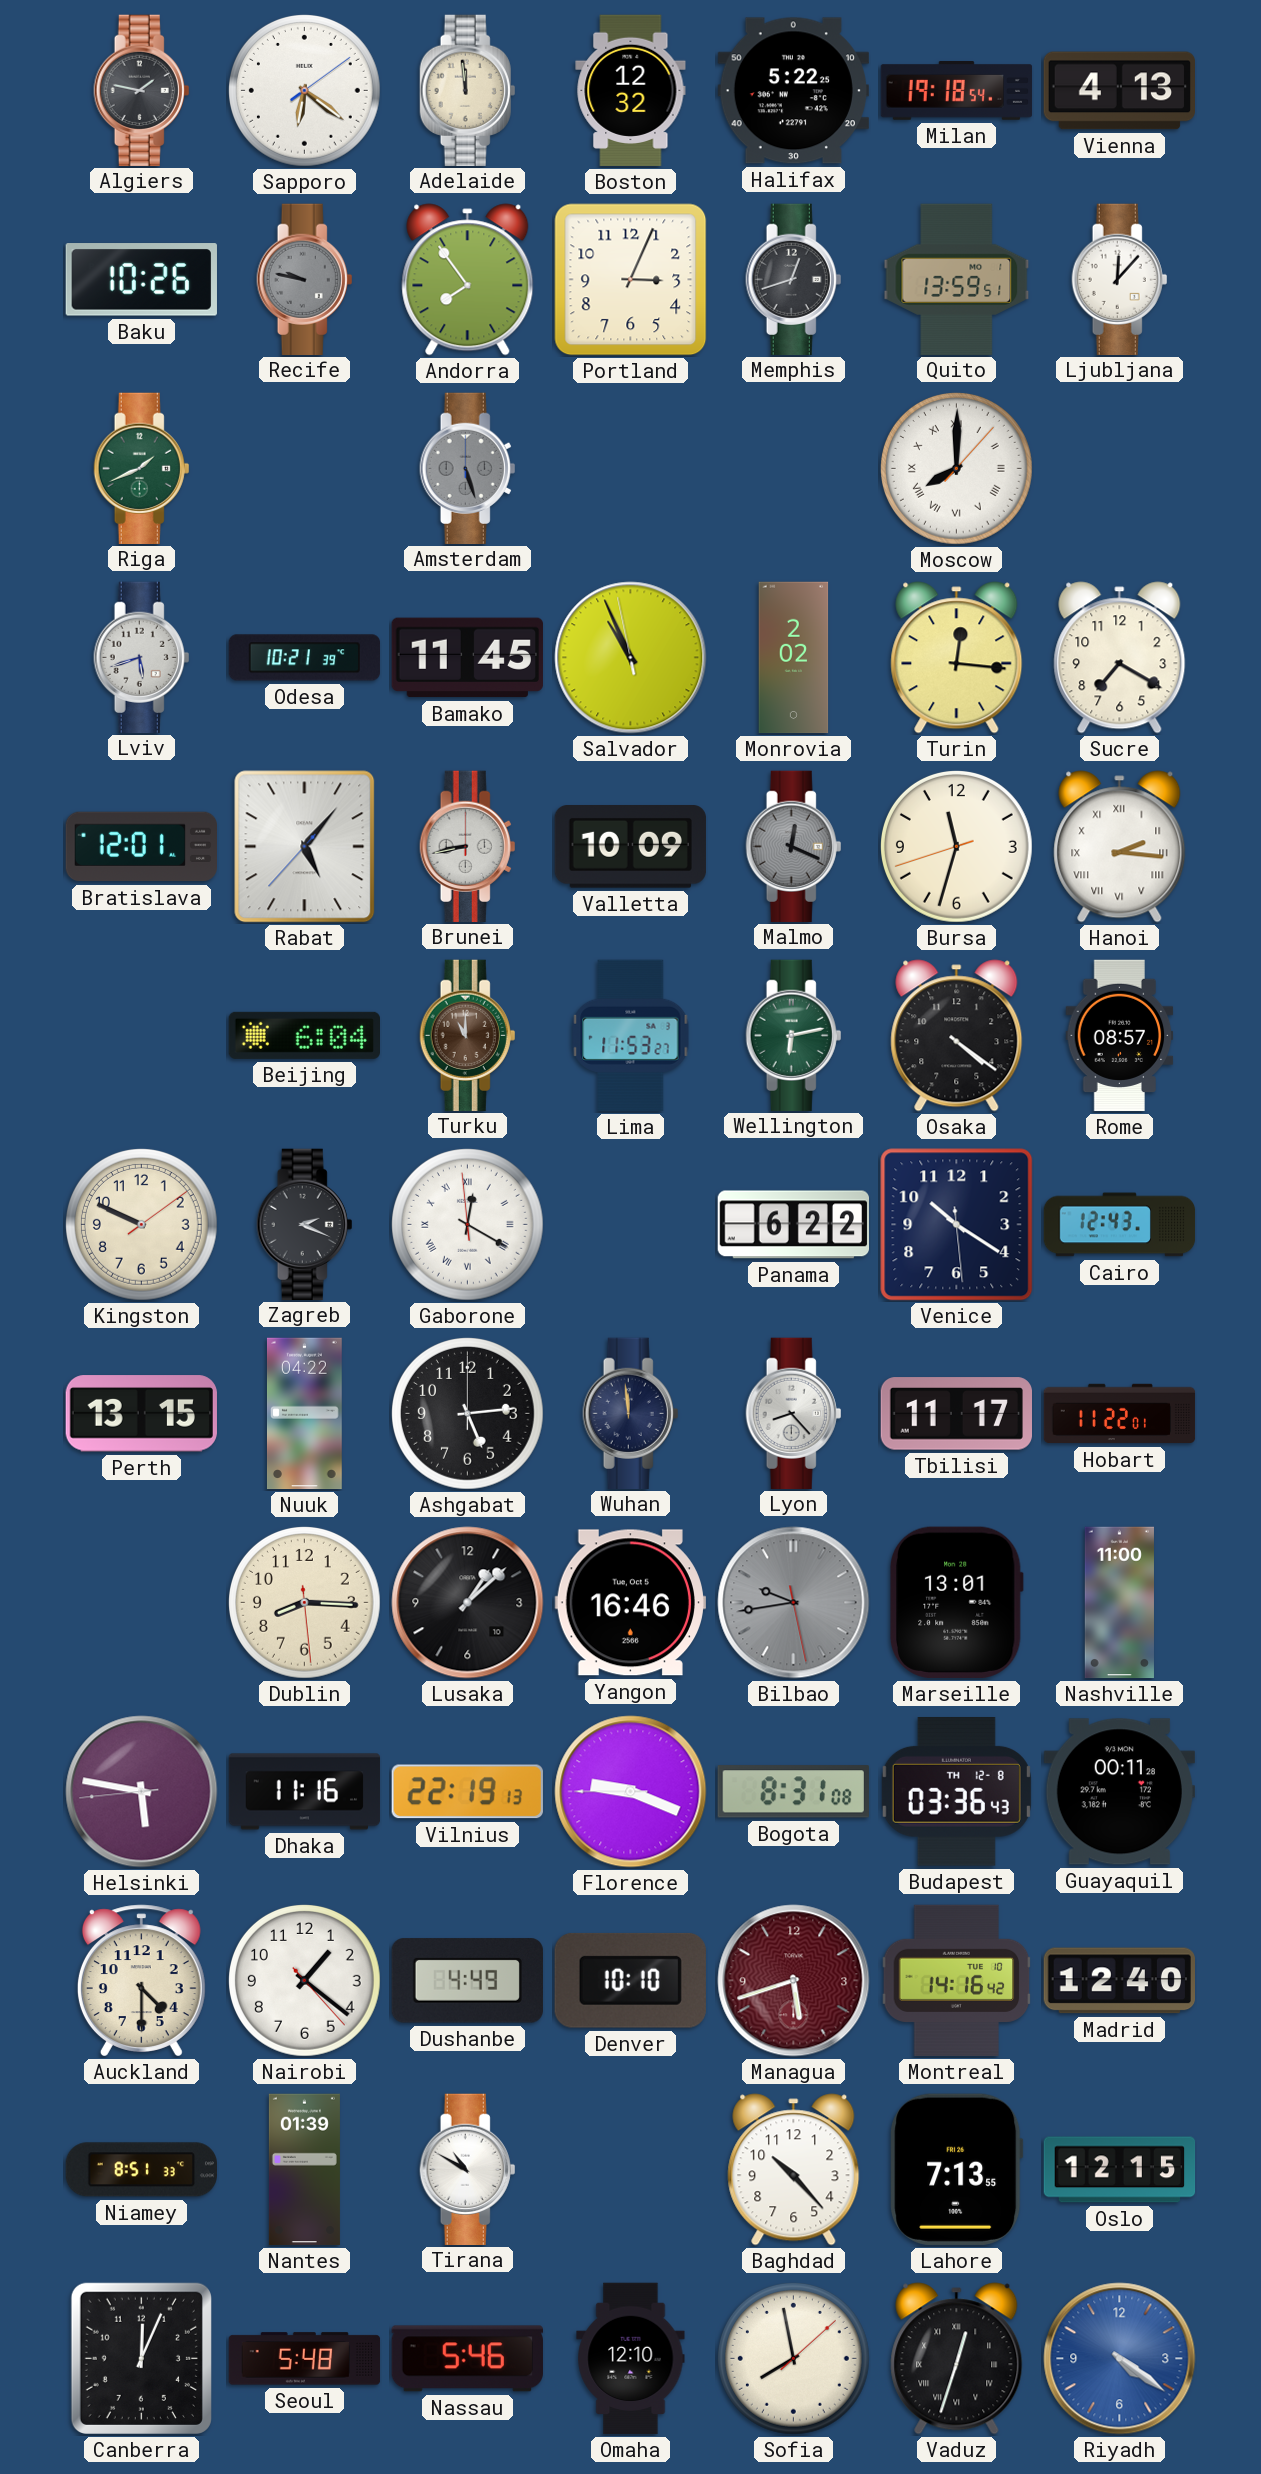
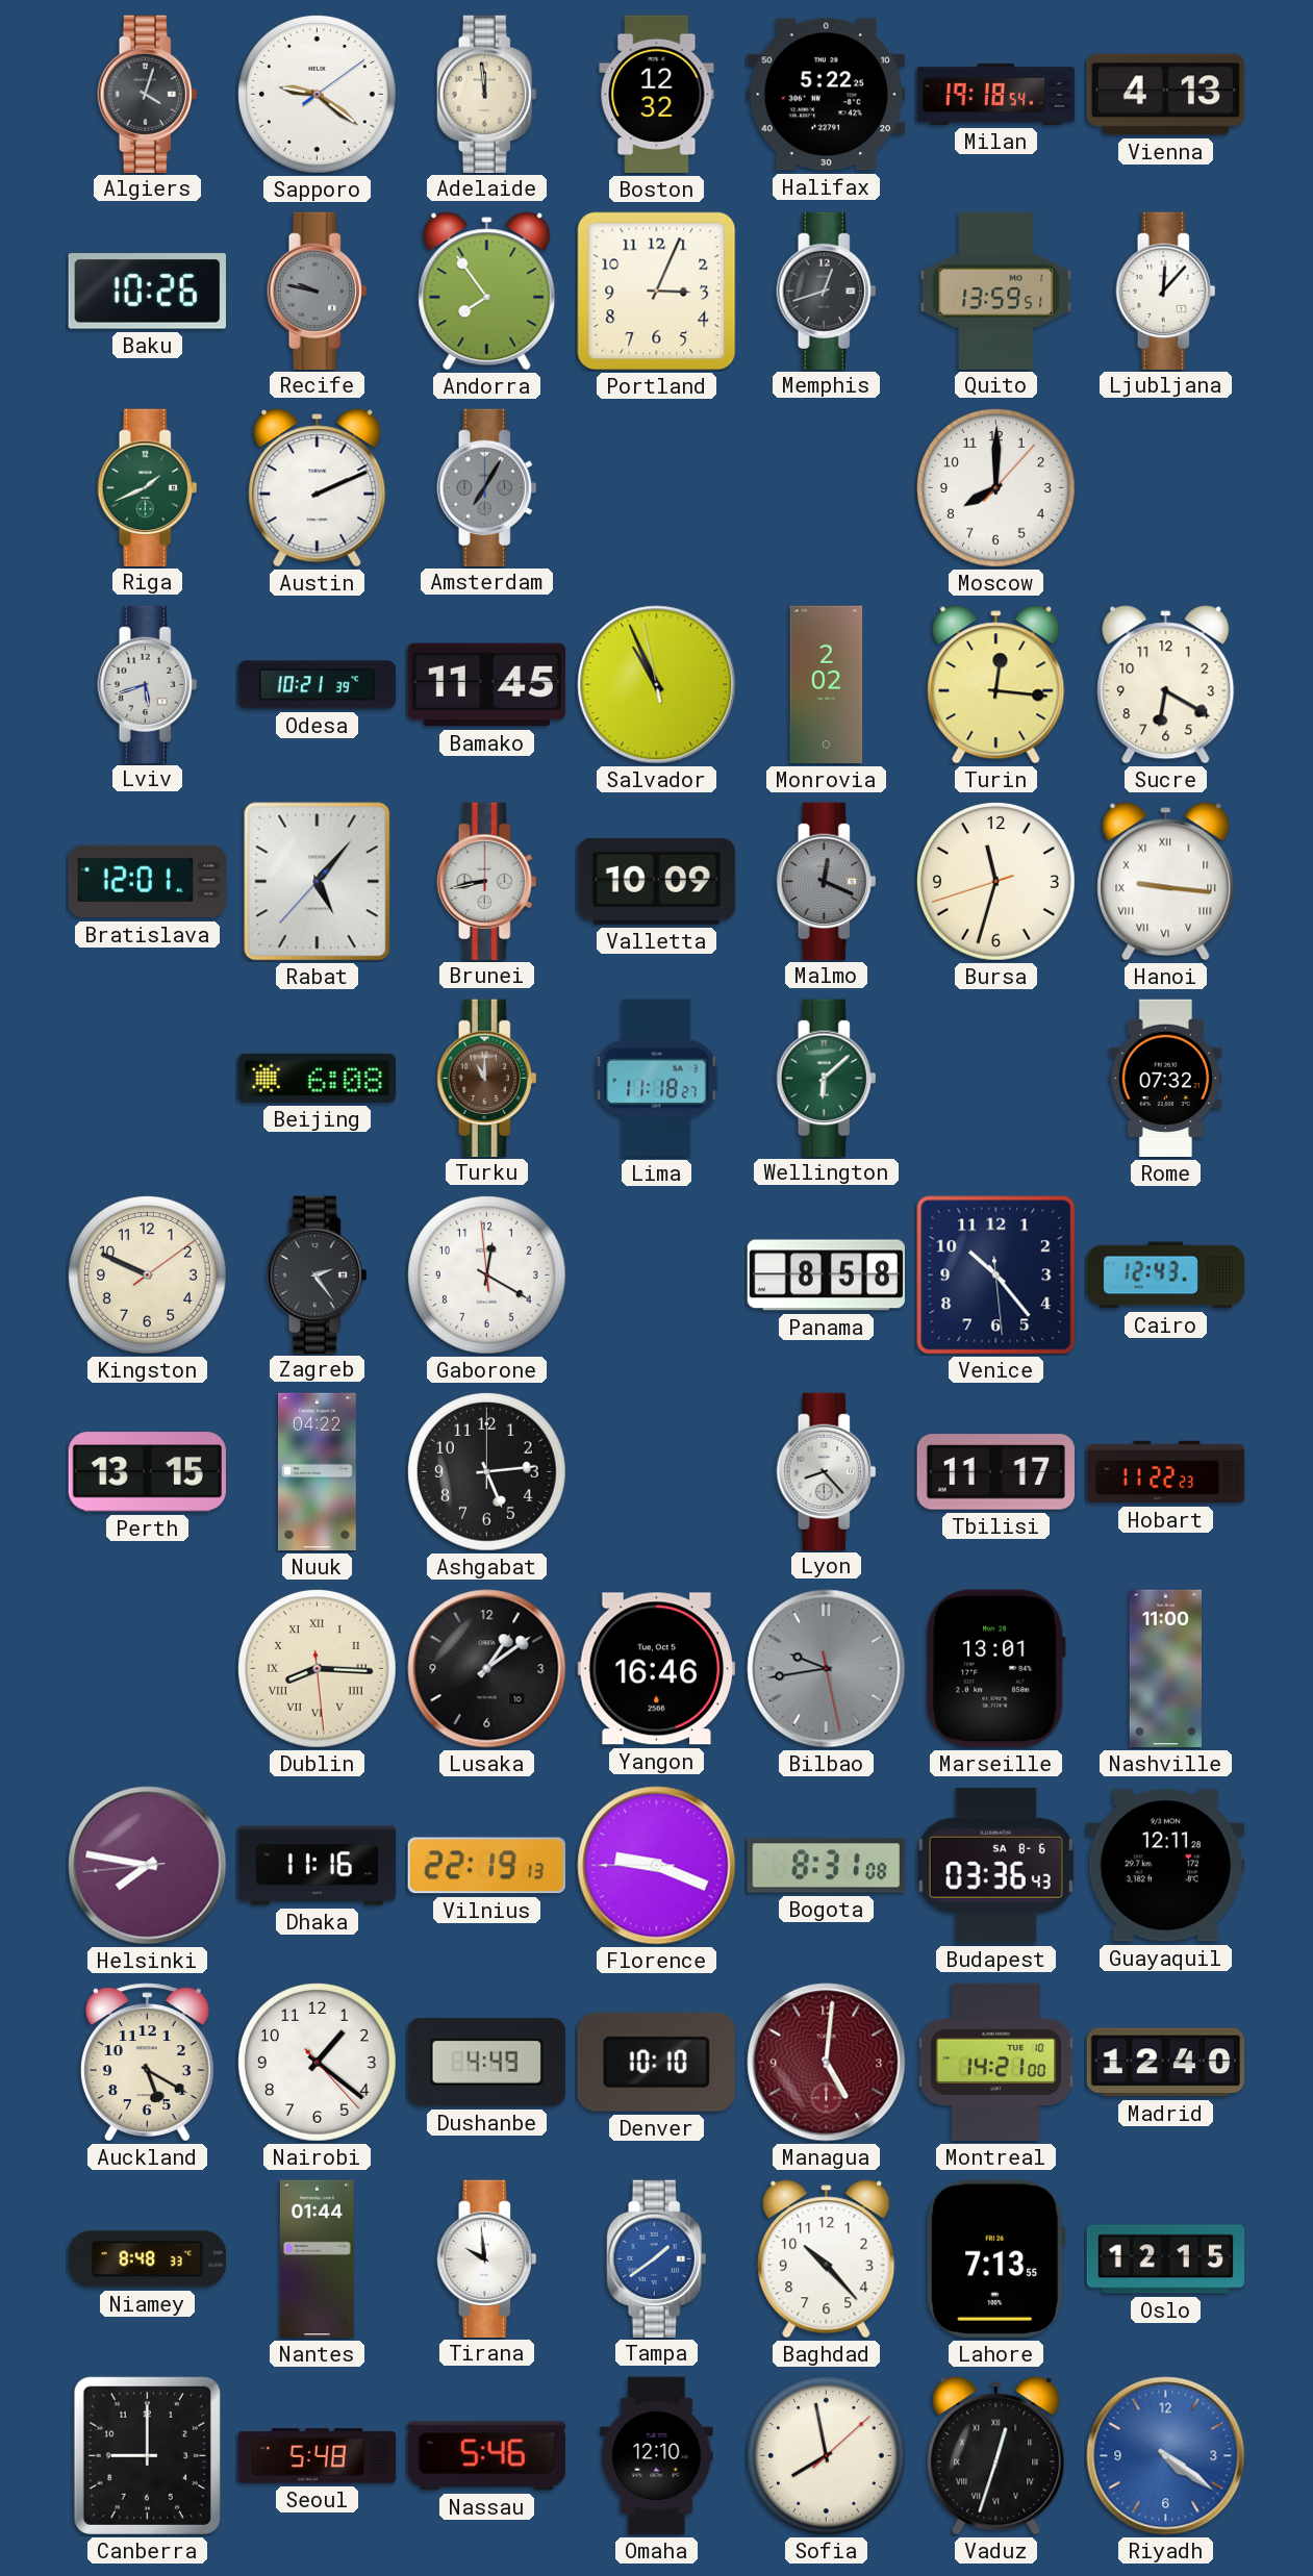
Algiers: 1:47 -> 4:03 (148, 94)
Sapporo: 6:21 -> 9:21 (317, 94)
Austin: none -> 2:11 (318, 488)
Amsterdam: 5:27 -> 7:05 (487, 487)
Moscow numerals: Roman -> Arabic (995, 487)
Sucre: 7:20 -> 6:20 (1166, 685)
Hanoi: 2:16 -> 9:16 (1166, 882)
Beijing: 6:04 -> 6:08 (317, 1078)
Lima: 11:53 -> 11:18 (657, 1079)
Wellington: 6:13 -> 6:08 (827, 1078)
Osaka: 4:21 -> none (957, 1036)
Rome: 08:57 -> 07:32 (1166, 1079)
Zagreb: 2:19 -> 2:24 (318, 1274)
Gaborone numerals: Roman -> Arabic (486, 1274)
Panama: 6:22 -> 8:58 (826, 1276)
Venice: 10:20 -> 10:23 (996, 1276)
Wuhan: 11:59 -> none (631, 1413)
Hobart: 11:22:01 -> 11:22:23 (1166, 1472)
Dublin numerals: Arabic -> Roman (317, 1668)
Lusaka: 1:08 -> 1:09 (487, 1669)
Helsinki: 5:46 -> 7:46 (148, 1866)
Budapest date: TH 12-8 -> SA 8-6 (995, 1866)
Guayaquil: 00:11 -> 12:11 (1165, 1866)
Auckland: 4:30 -> 5:20 (147, 2063)
Managua: 5:42 -> 5:01 (827, 2063)
Montreal: 14:16 -> 14:21 (996, 2063)
Niamey: 8:51 -> 8:48 (147, 2259)
Nantes: 01:39 -> 01:44 (317, 2259)
Tirana: 10:50 -> 9:59 (487, 2258)
Tampa: none -> 1:39 (657, 2258)
Canberra: 12:04 -> 9:00 (147, 2455)
